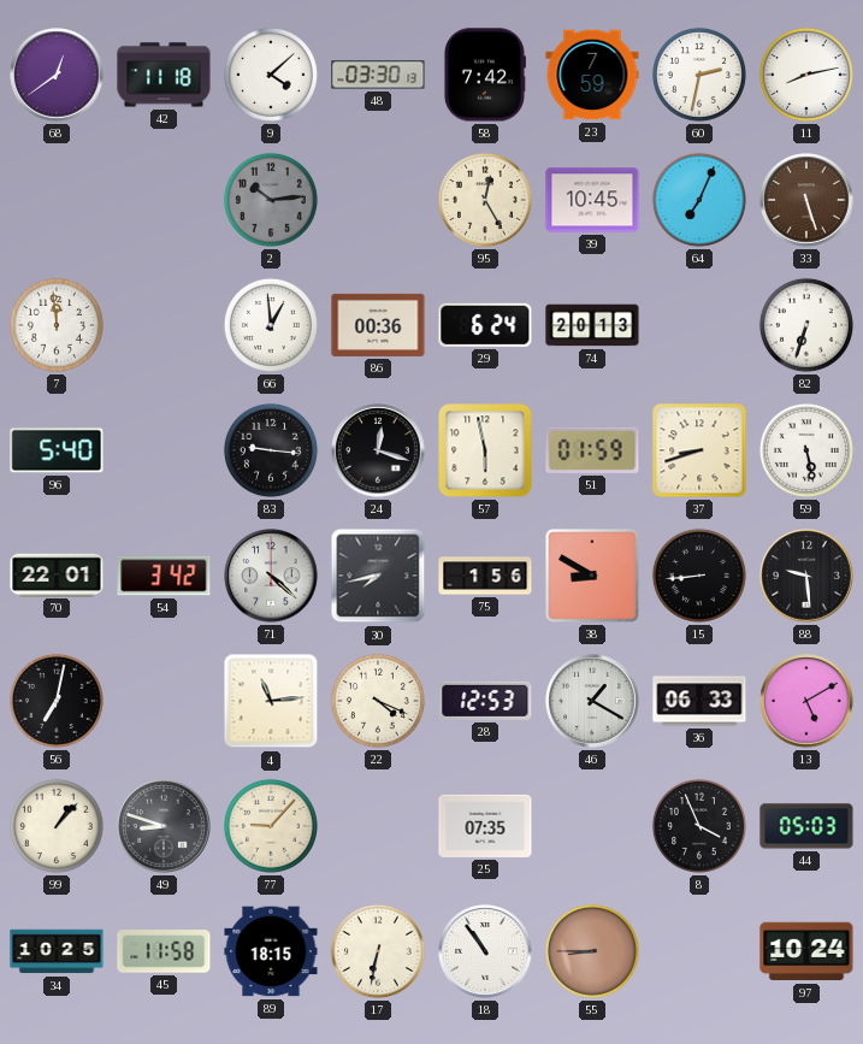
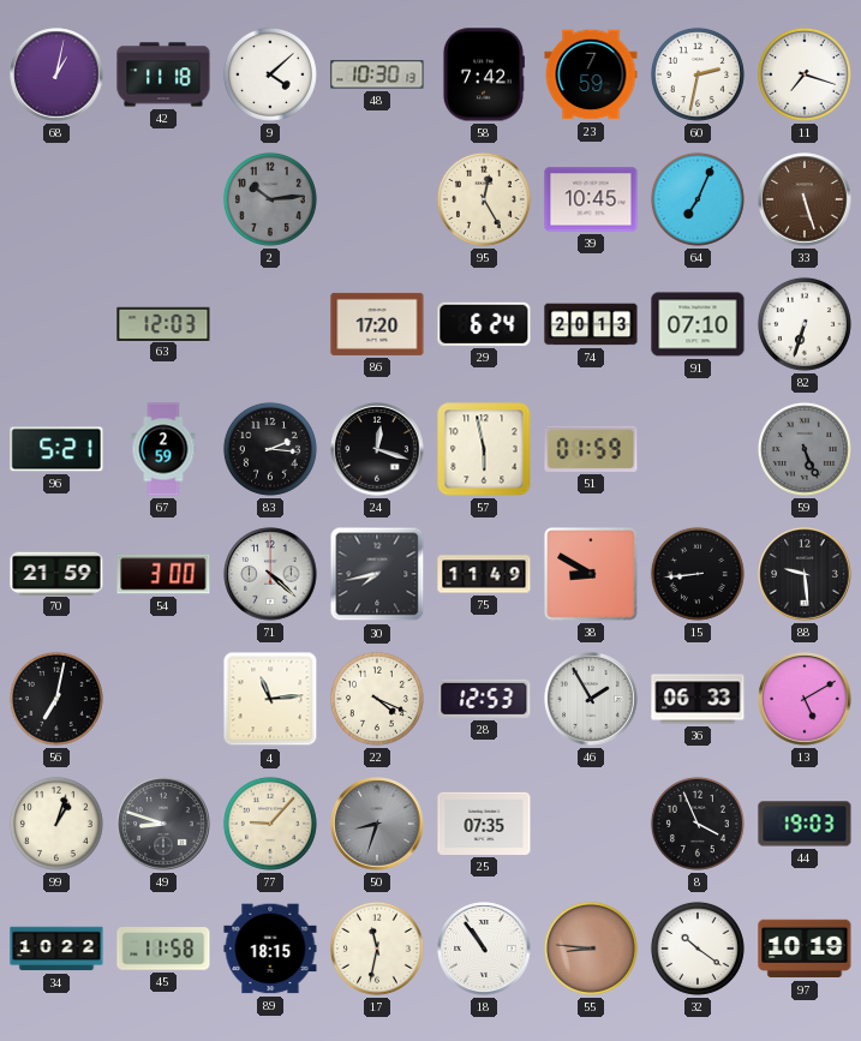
68: 12:39 -> 1:02 (56, 74)
48: 03:30 -> 10:30 (377, 74)
11: 8:13 -> 7:18 (805, 74)
7: 11:59 -> none (57, 325)
63: none -> 12:03 (163, 323)
66: 12:59 -> none (271, 325)
86: 00:36 -> 17:20 (377, 324)
91: none -> 07:10 (698, 324)
96: 5:40 -> 5:21 (56, 449)
67: none -> 2:59 (163, 449)
83: 9:16 -> 2:16 (270, 449)
37: 8:42 -> none (699, 450)
59: 5:28 -> 5:26 (805, 449)
59 dial: white -> grey (805, 449)
70: 22:01 -> 21:59 (56, 573)
54: 3:42 -> 3:00 (163, 574)
75: 1:56 -> 11:49 (484, 574)
46: 1:20 -> 1:55 (591, 699)
99: 1:07 -> 1:03 (56, 824)
50: none -> 8:33 (377, 824)
44: 05:03 -> 19:03 (805, 824)
34: 10:25 -> 10:22 (56, 949)
17: 6:32 -> 11:32 (377, 949)
55: 8:45 -> 8:46 (591, 949)
32: none -> 10:21 (698, 949)
97: 10:24 -> 10:19 (805, 949)
